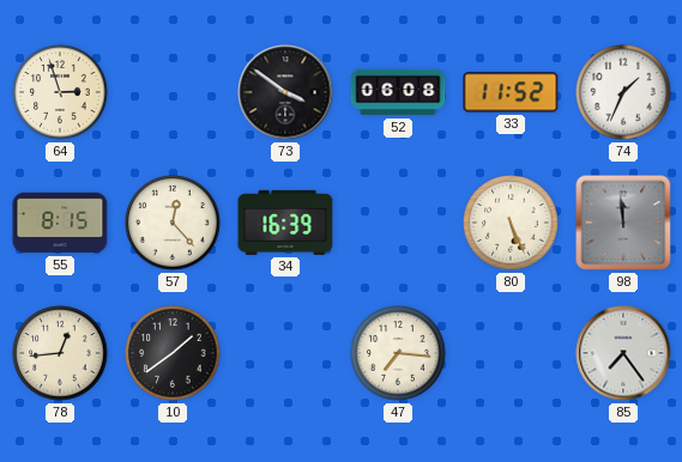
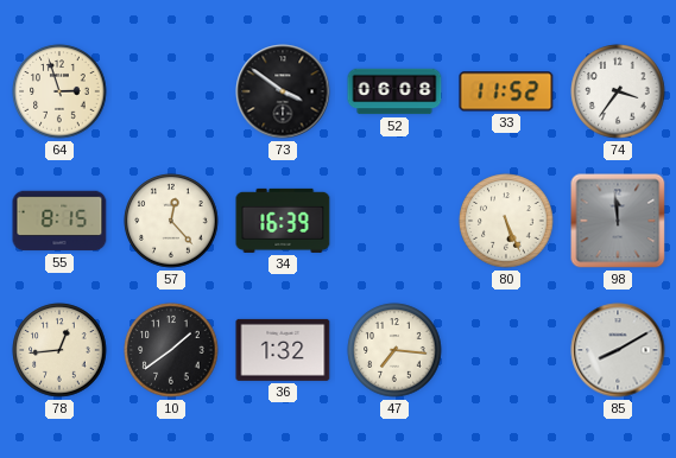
74: 1:34 -> 3:36 (618, 91)
36: none -> 1:32 (283, 350)
85: 7:24 -> 8:10 (618, 350)
